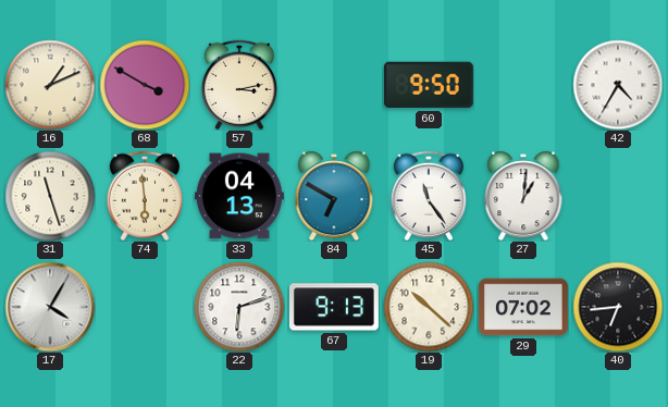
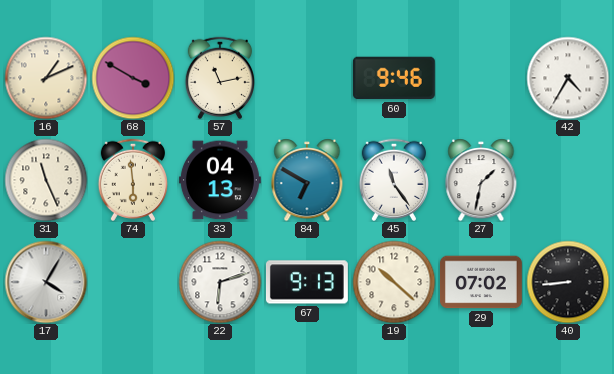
57: 3:13 -> 11:13 (219, 77)
60: 9:50 -> 9:46 (394, 78)
31: 11:27 -> 11:26 (46, 180)
27: 1:01 -> 1:32 (481, 180)
40: 6:44 -> 8:44 (568, 282)
